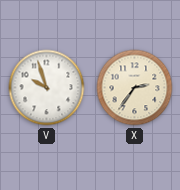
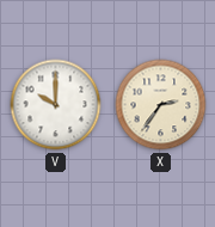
V: 9:57 -> 10:00 (56, 105)
